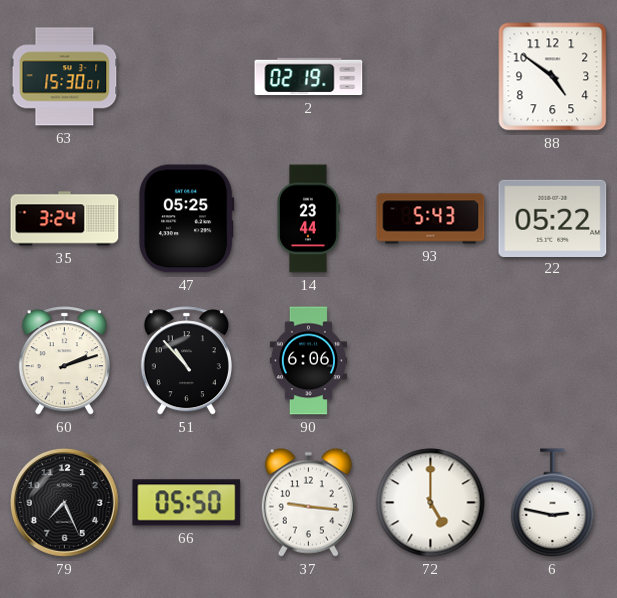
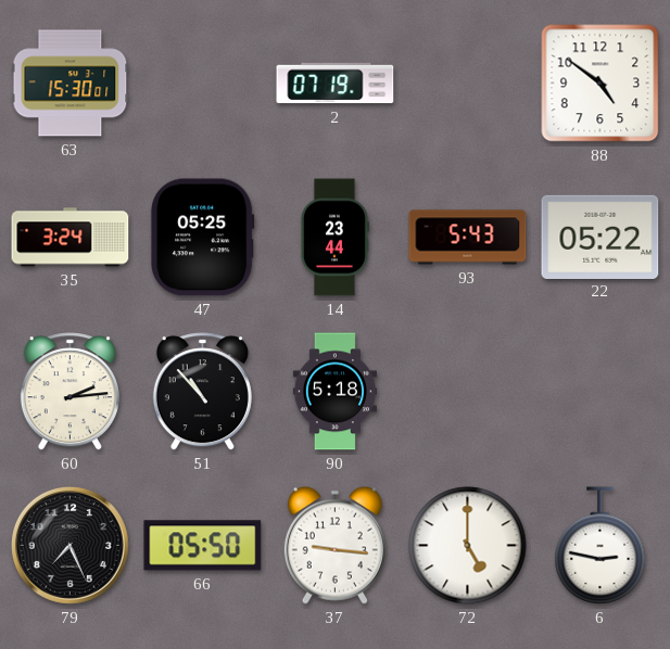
2: 02:19 -> 07:19 (336, 84)
60: 2:12 -> 2:14 (69, 392)
90: 6:06 -> 5:18 (334, 392)
